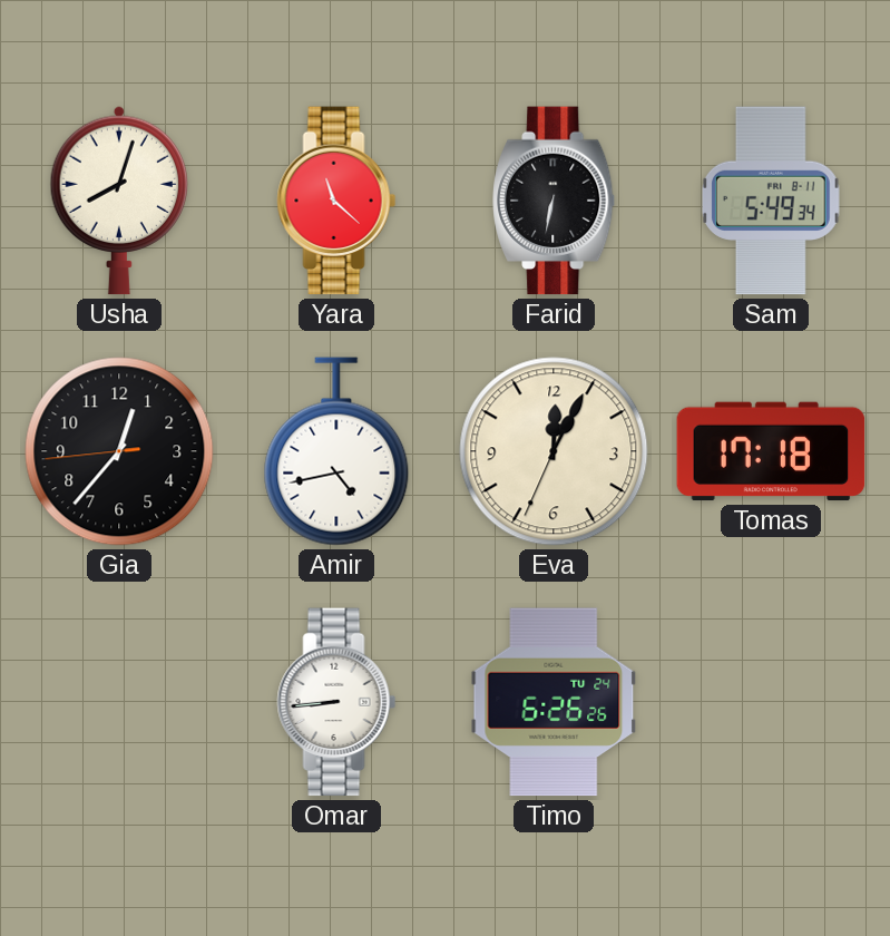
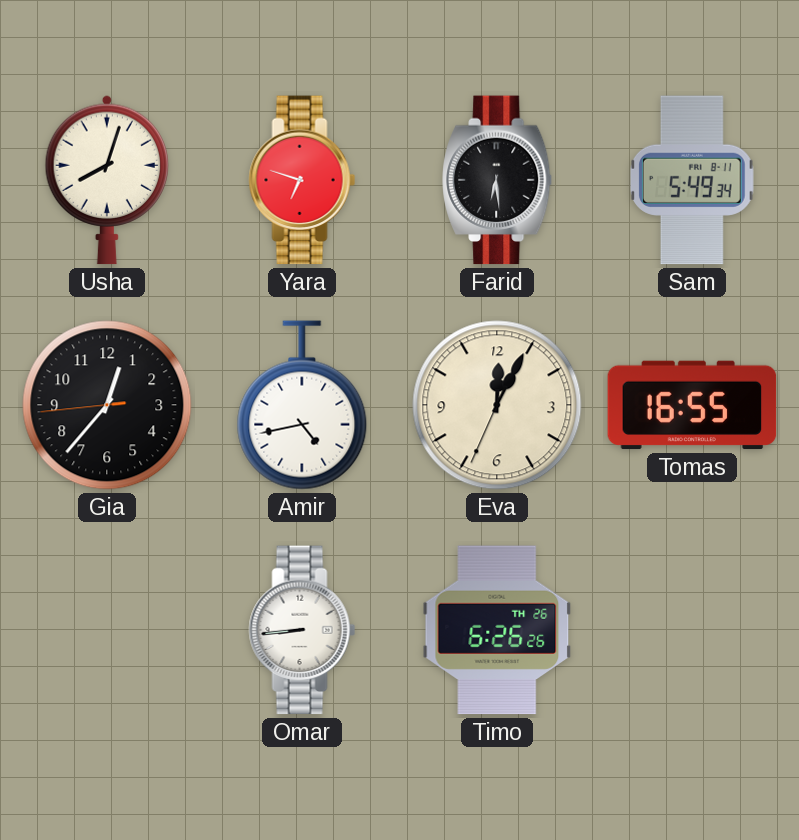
Yara: 11:22 -> 6:48 (302, 180)
Farid: 6:32 -> 6:29 (498, 180)
Tomas: 17:18 -> 16:55 (692, 405)
Timo date: TU 24 -> TH 26 (497, 630)
